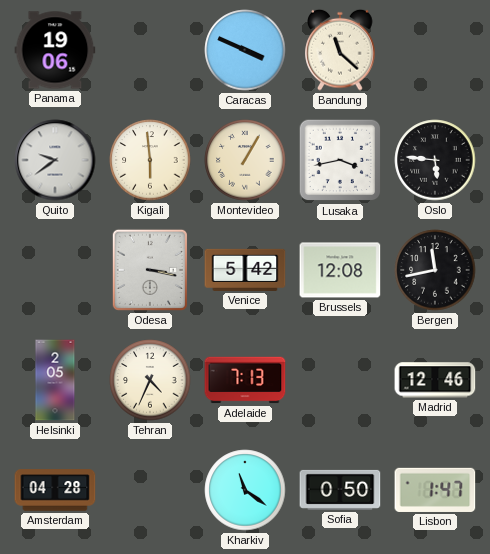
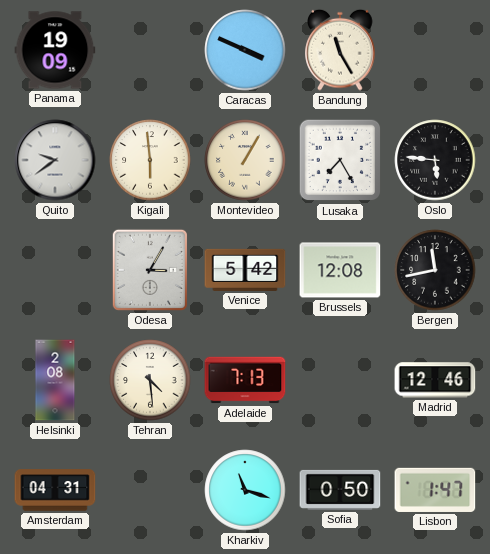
Panama: 19:06 -> 19:09 (55, 50)
Bandung: 11:22 -> 11:25 (340, 50)
Lusaka: 3:43 -> 7:25 (340, 160)
Odesa: 3:17 -> 3:05 (150, 270)
Helsinki: 2:05 -> 2:08 (55, 380)
Tehran: 4:34 -> 4:29 (150, 380)
Amsterdam: 04:28 -> 04:31 (55, 490)
Kharkiv: 11:21 -> 11:18 (245, 490)
